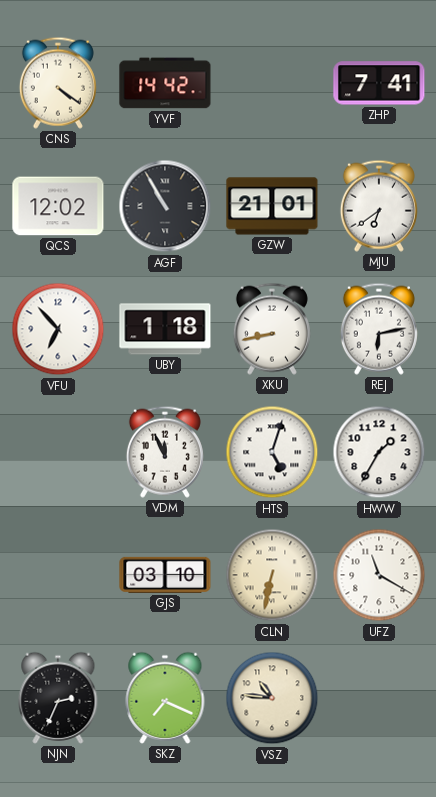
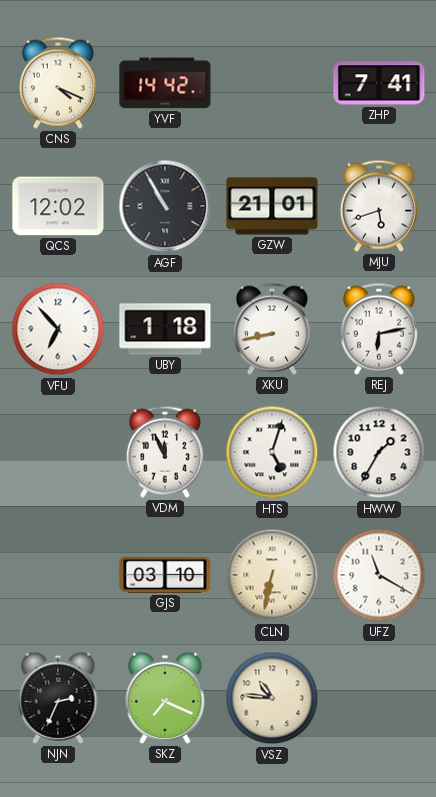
CNS: 4:21 -> 4:19 (58, 83)
MJU: 6:39 -> 5:42 (379, 206)
